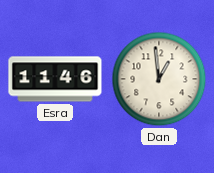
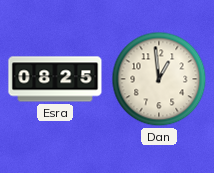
Esra: 11:46 -> 08:25 (55, 79)
